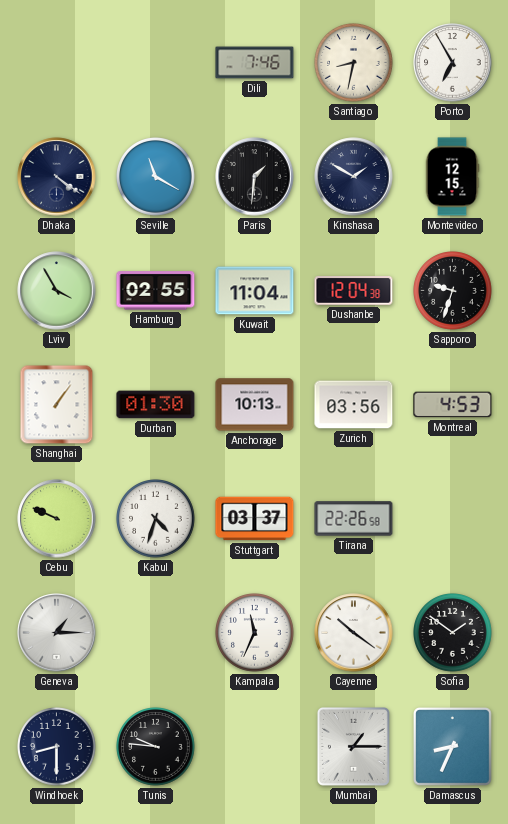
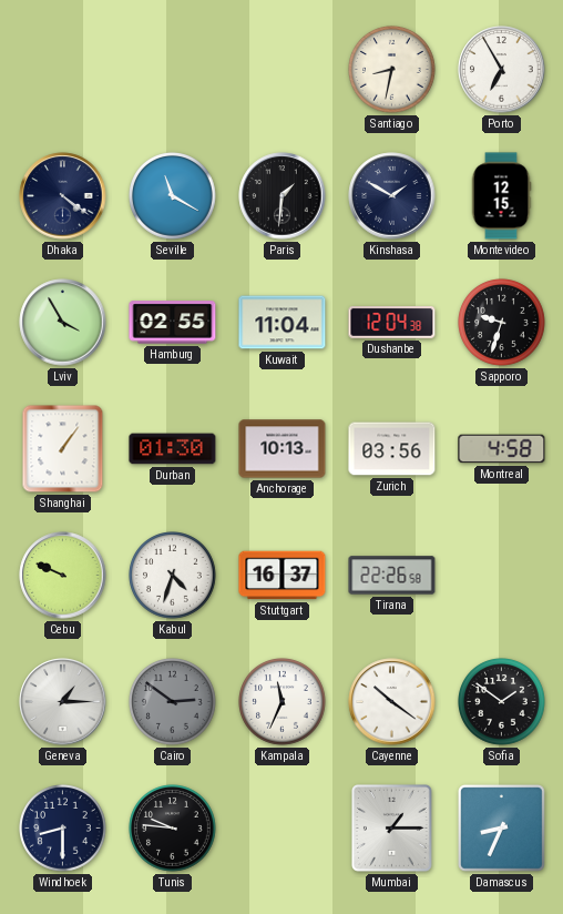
Dili: 7:46 -> none (255, 63)
Montreal: 4:53 -> 4:58 (502, 449)
Stuttgart: 03:37 -> 16:37 (283, 576)
Cairo: none -> 2:51 (173, 702)
